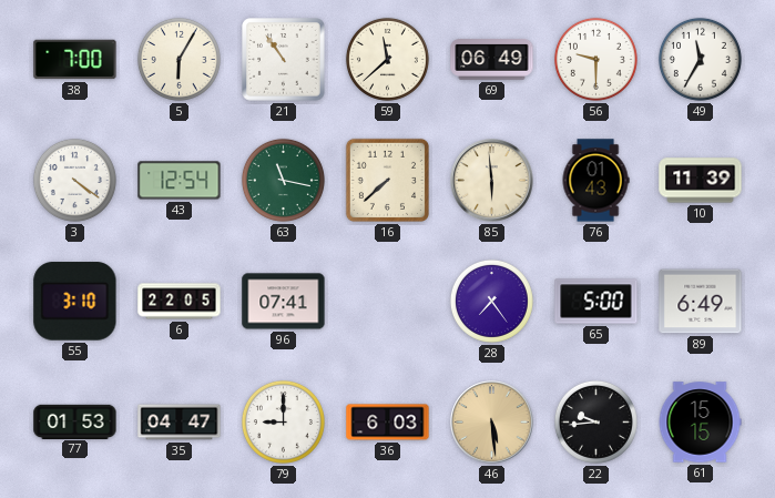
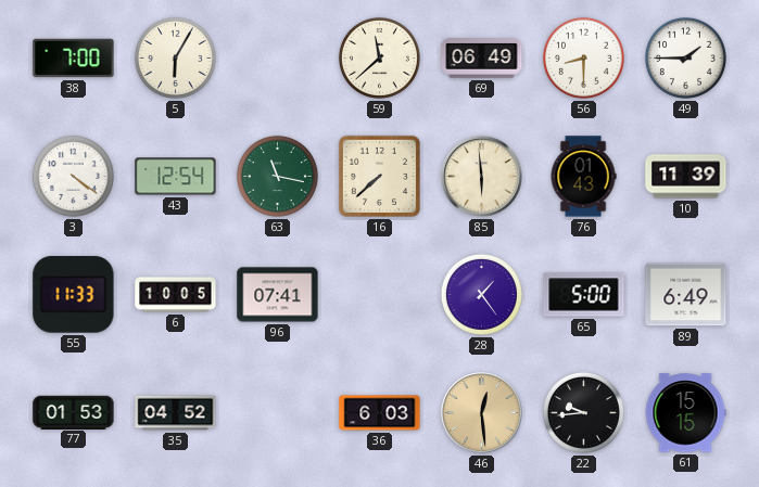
21: 10:54 -> none (284, 60)
56: 9:30 -> 8:30 (583, 57)
49: 11:35 -> 1:45 (685, 57)
55: 3:10 -> 11:33 (74, 295)
6: 22:05 -> 10:05 (176, 295)
28: 7:24 -> 1:24 (481, 294)
35: 04:47 -> 04:52 (176, 413)
79: 9:00 -> none (283, 421)
46: 5:29 -> 12:29 (482, 413)
